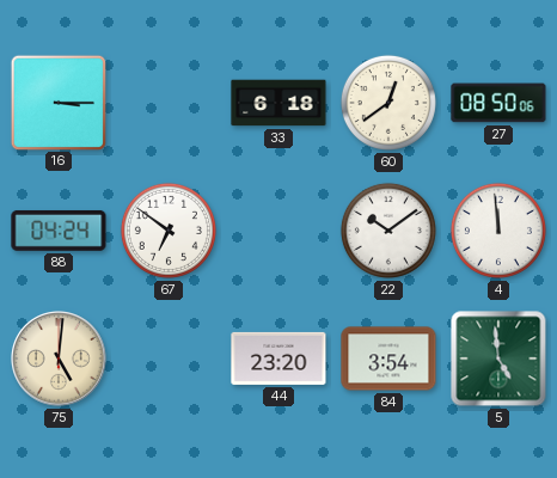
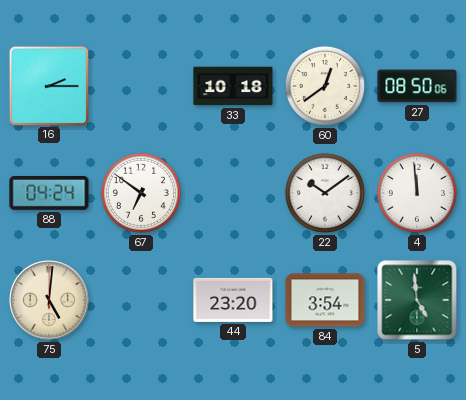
16: 3:15 -> 2:15 (48, 85)
33: 6:18 -> 10:18 (233, 86)
